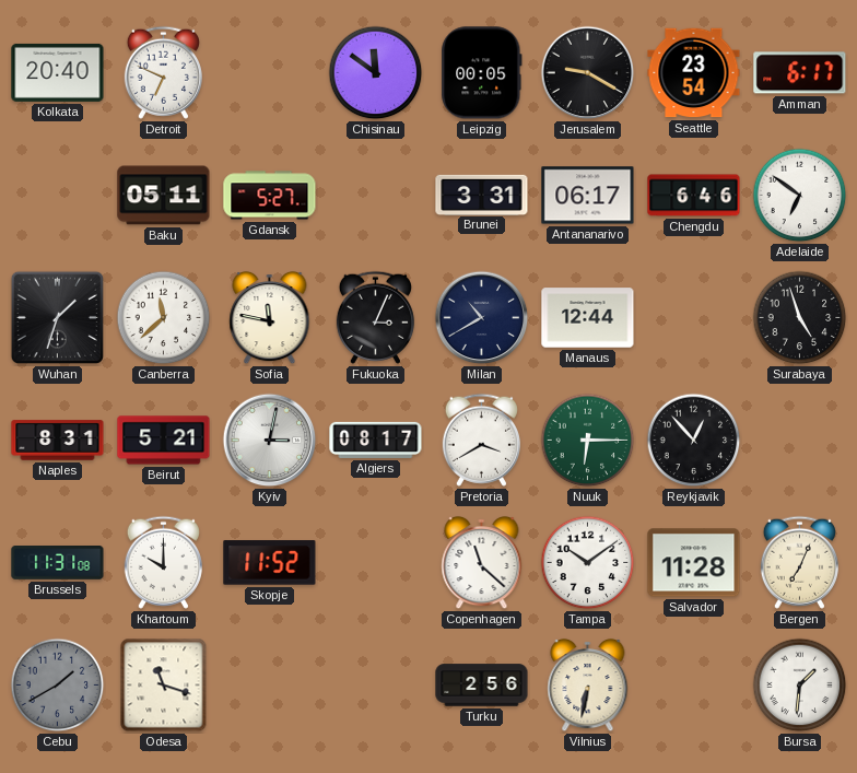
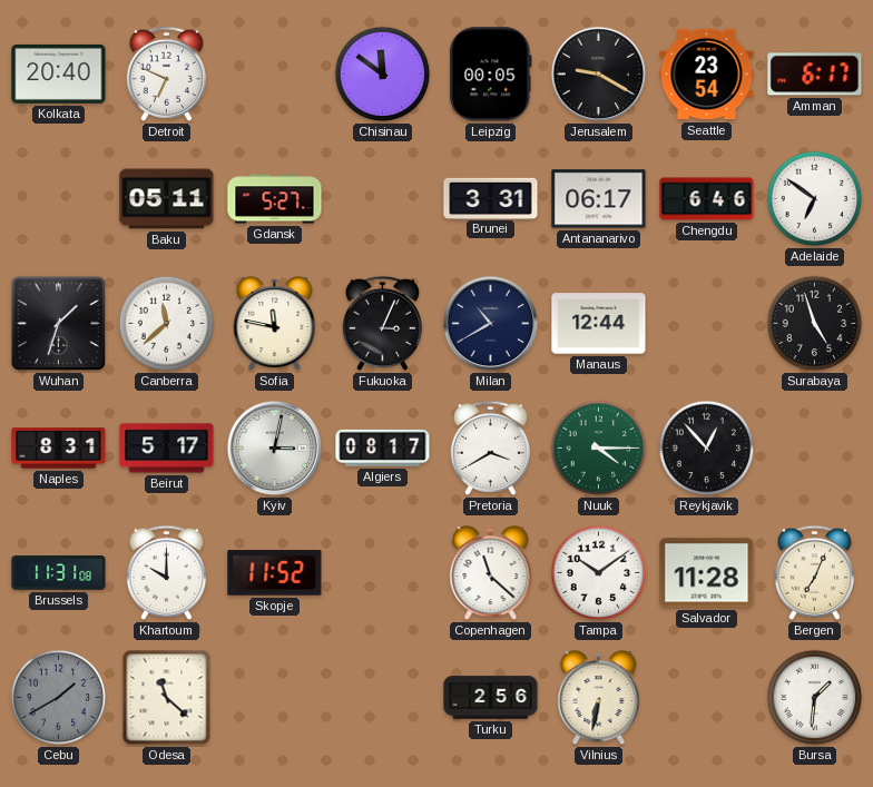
Beirut: 5:21 -> 5:17 (167, 449)
Nuuk: 6:15 -> 4:15 (599, 449)
Odesa: 11:18 -> 11:22 (167, 698)
